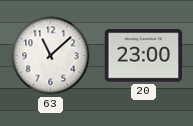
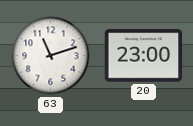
63: 11:08 -> 11:12 (51, 56)
